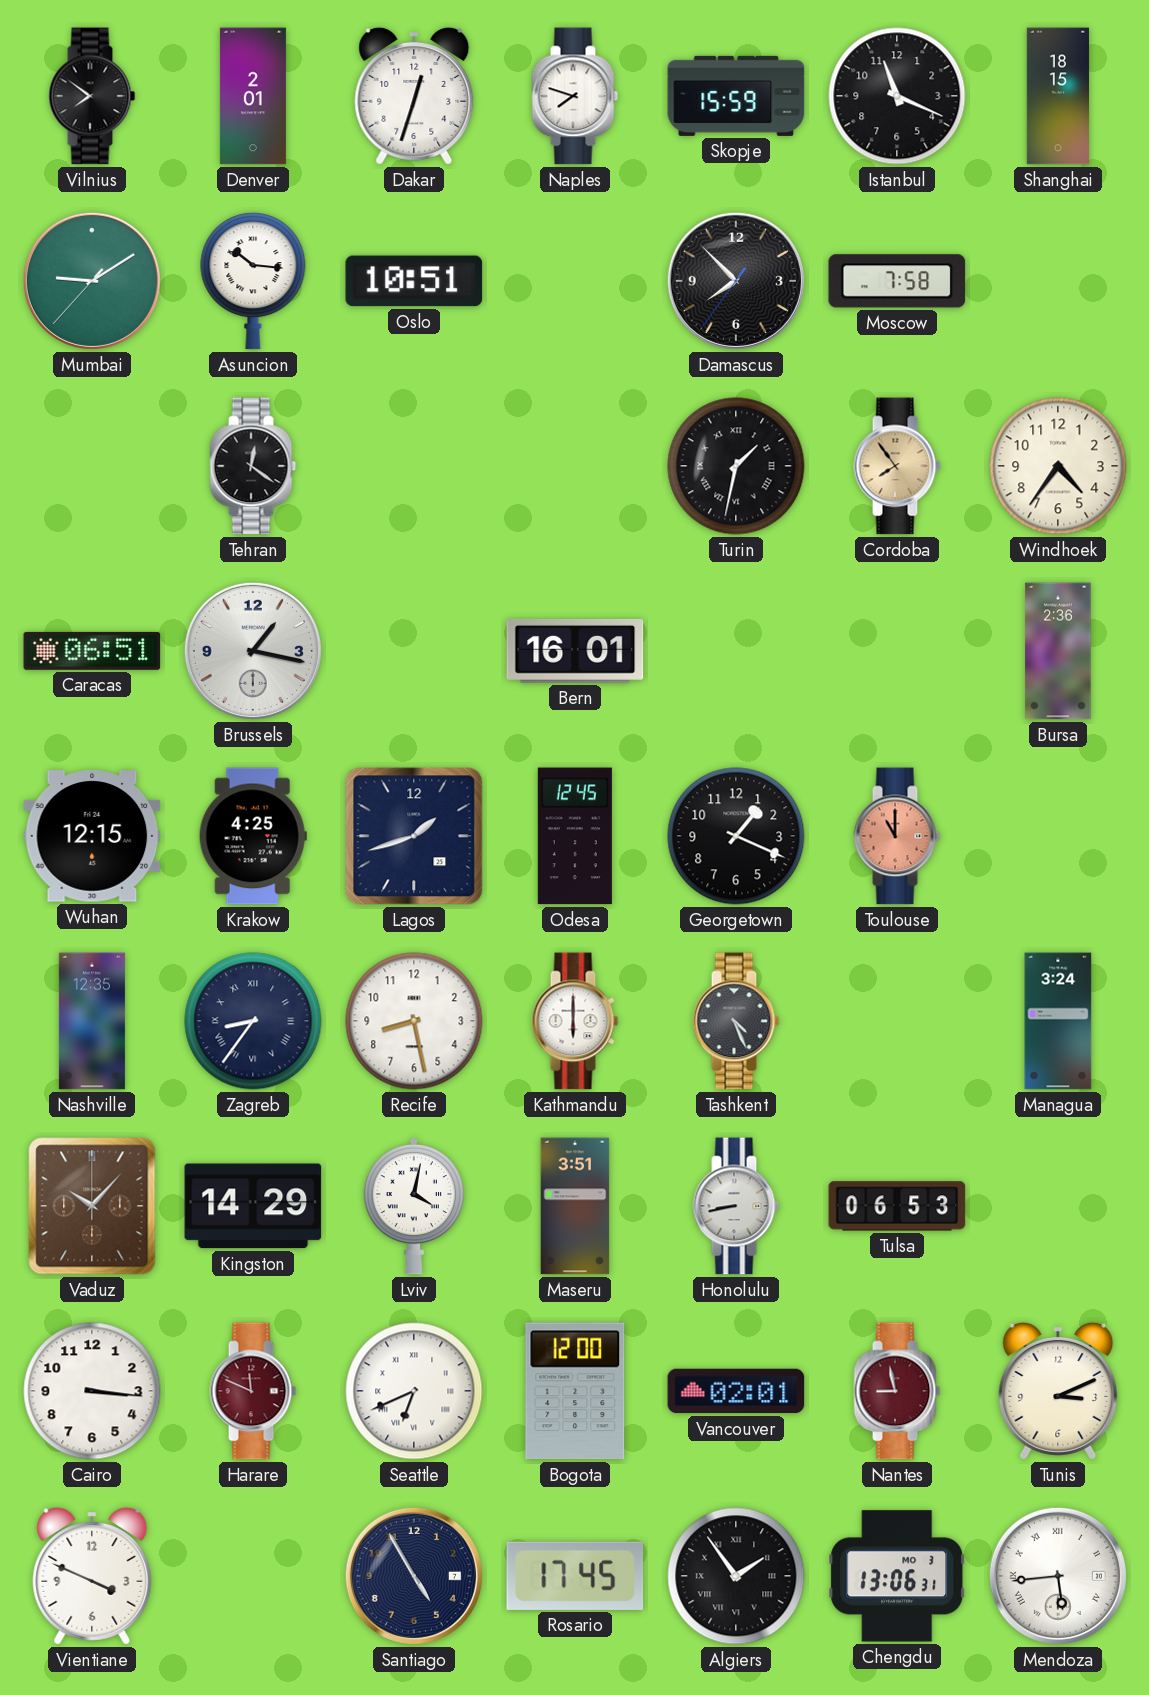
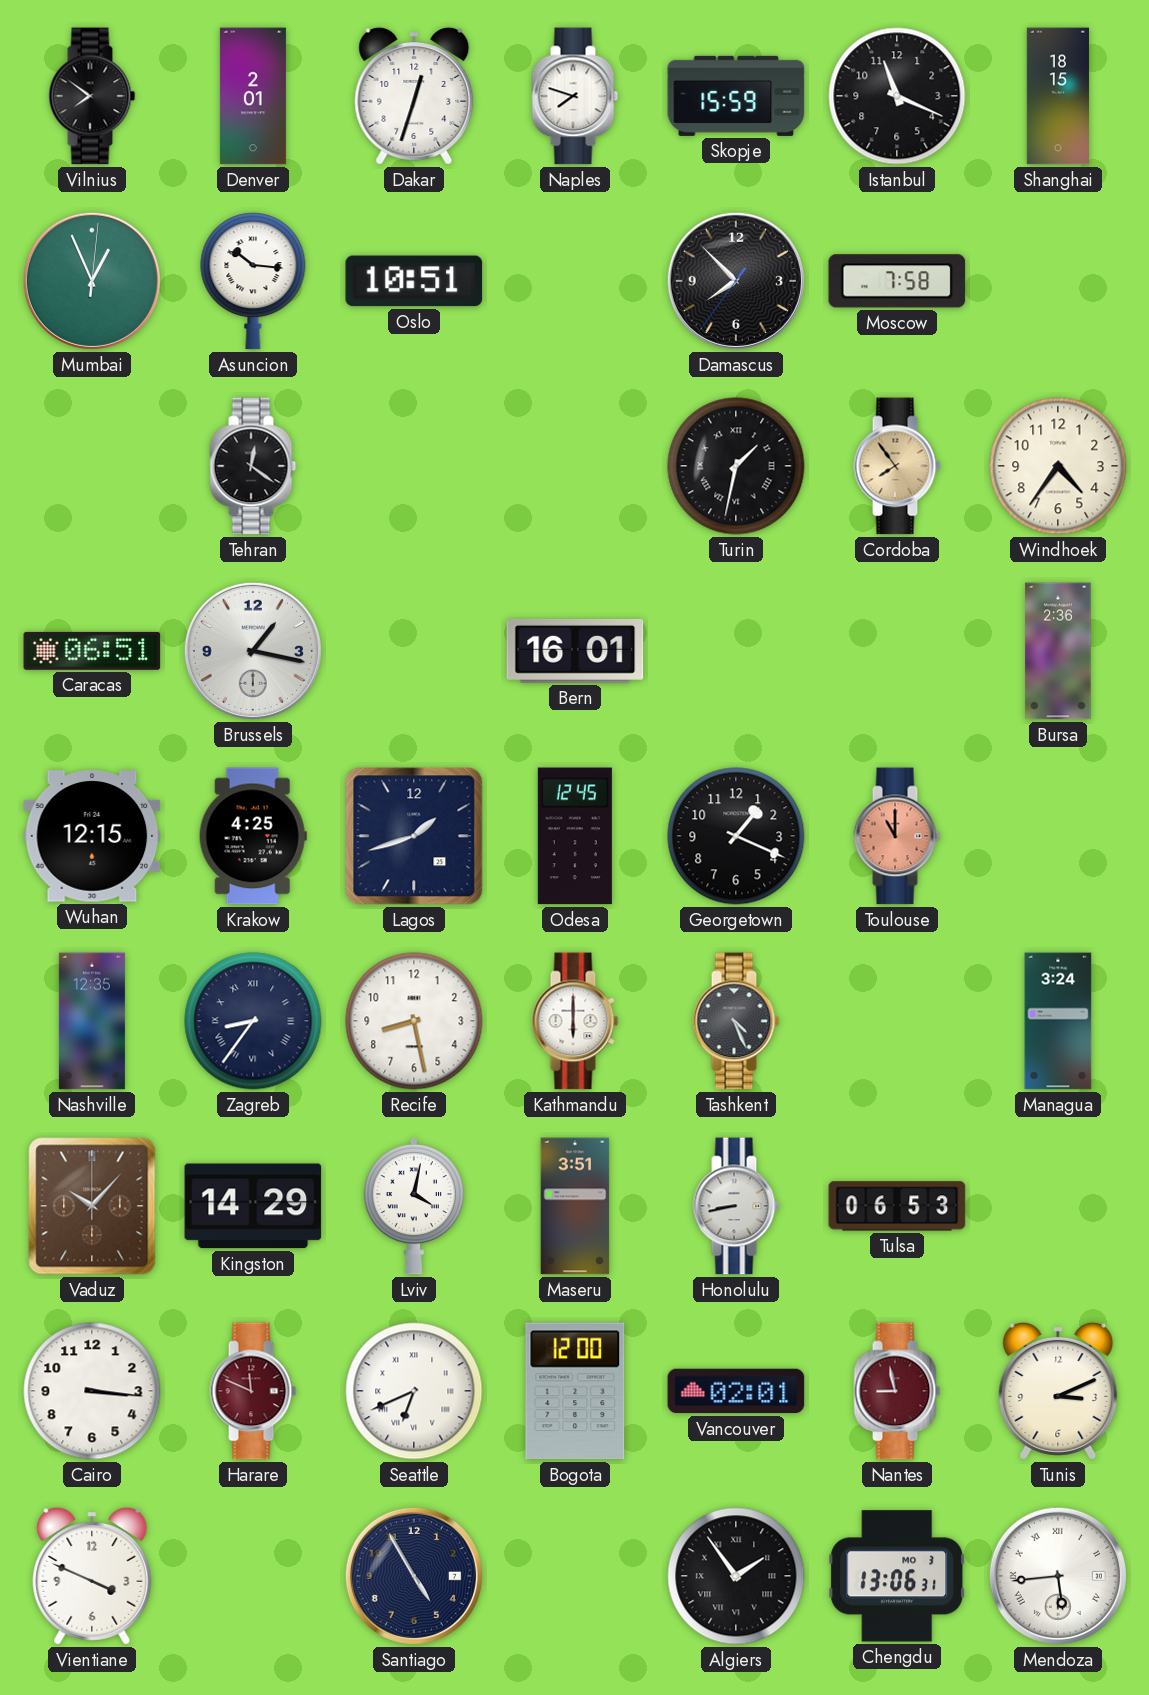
Mumbai: 9:09 -> 12:56 (92, 281)
Rosario: 17:45 -> none (575, 1576)
